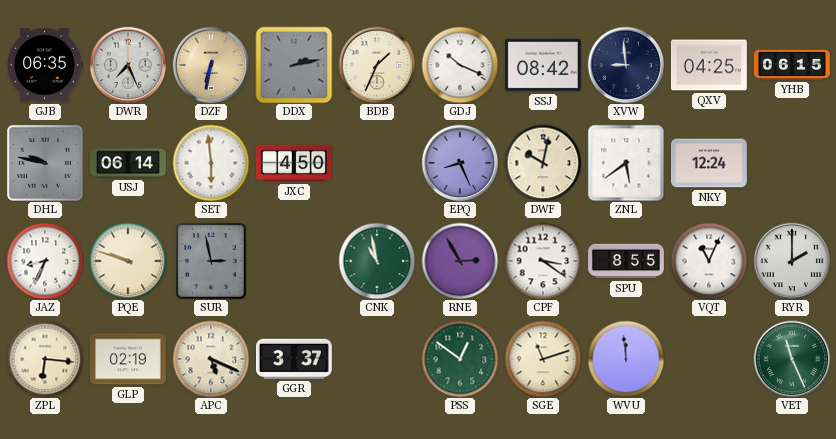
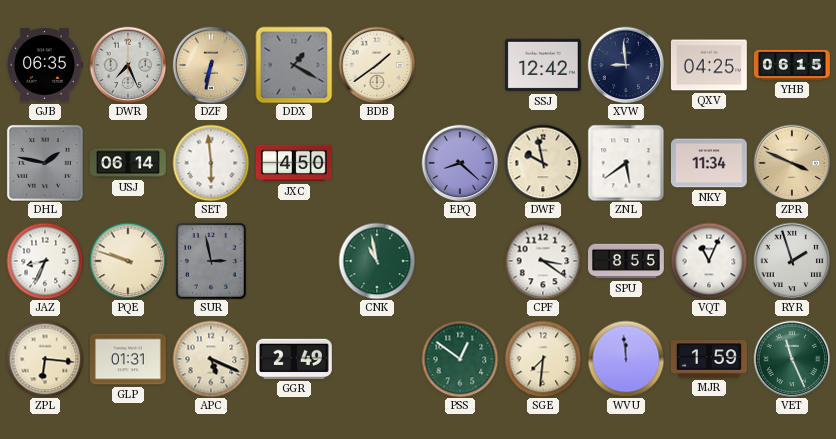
DDX: 2:13 -> 1:20 (294, 65)
BDB: 1:34 -> 1:39 (377, 65)
GDJ: 10:19 -> none (460, 65)
SSJ: 08:42 -> 12:42 (543, 65)
DHL: 9:47 -> 1:47 (45, 163)
EPQ: 8:26 -> 8:22 (460, 163)
DWF: 10:02 -> 9:58 (543, 163)
NKY: 12:24 -> 11:34 (709, 163)
ZPR: none -> 3:49 (792, 163)
RNE: 2:55 -> none (460, 261)
RYR: 2:00 -> 1:57 (792, 261)
GLP: 02:19 -> 01:31 (128, 359)
GGR: 3:37 -> 2:49 (294, 359)
SGE: 11:12 -> 7:31 (543, 359)
MJR: none -> 1:59 (710, 359)
